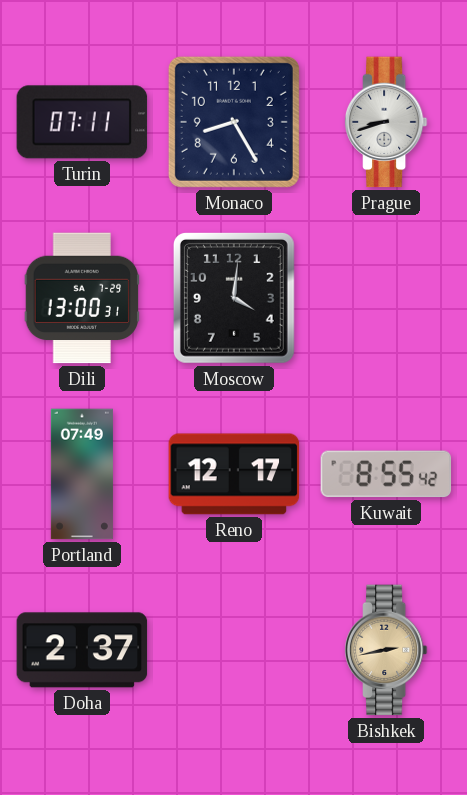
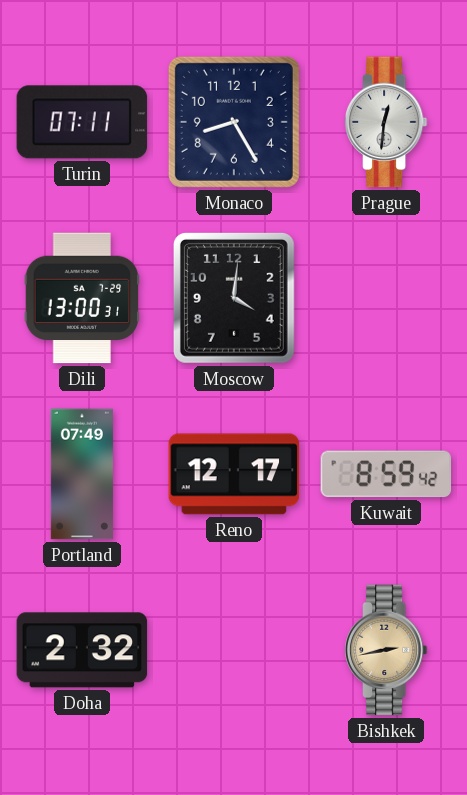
Prague: 8:42 -> 12:31 (386, 122)
Kuwait: 8:55 -> 8:59 (386, 474)
Doha: 2:37 -> 2:32 (82, 650)
